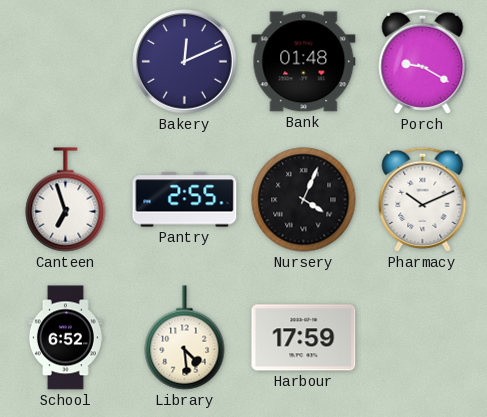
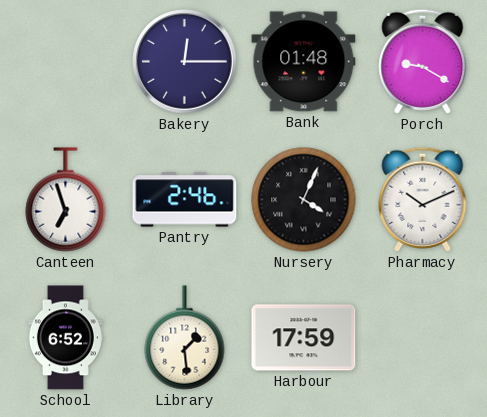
Bakery: 12:11 -> 12:15 (185, 62)
Pantry: 2:55 -> 2:46 (185, 200)
Library: 4:29 -> 1:29 (185, 338)
